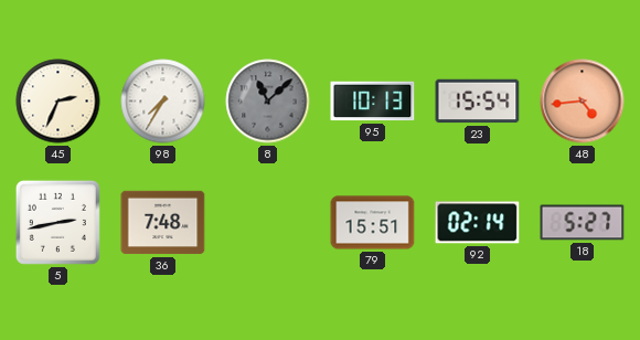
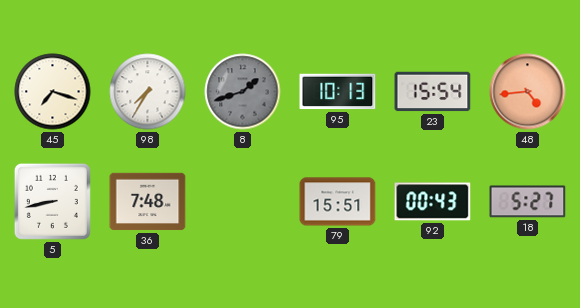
45: 2:34 -> 7:18 (53, 92)
8: 11:08 -> 1:42 (243, 92)
5: 2:43 -> 8:43 (52, 201)
92: 02:14 -> 00:43 (433, 202)
